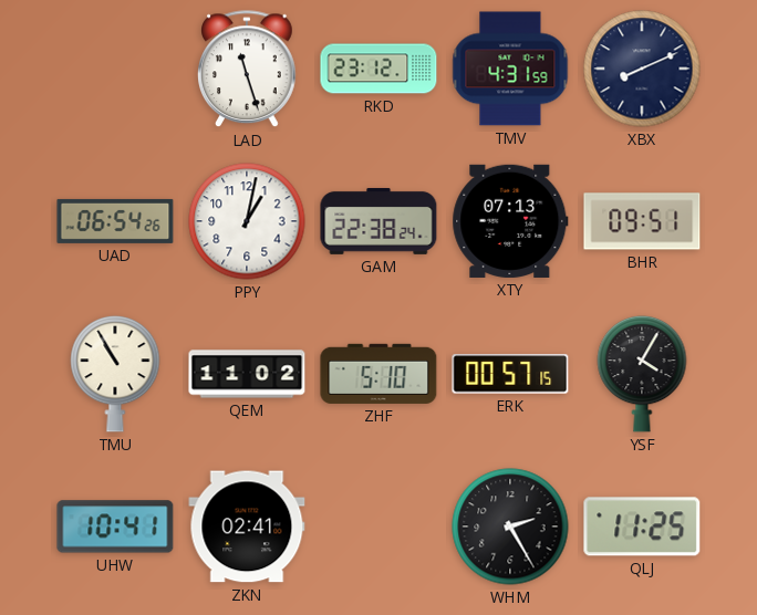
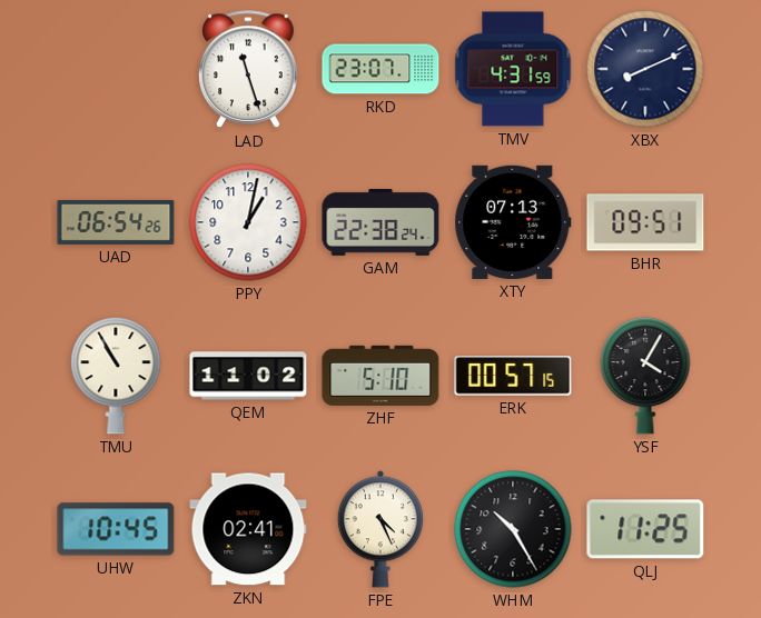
RKD: 23:12 -> 23:07 (381, 69)
UHW: 10:41 -> 10:45 (116, 529)
FPE: none -> 4:26 (381, 529)
WHM: 2:25 -> 10:25 (513, 529)
